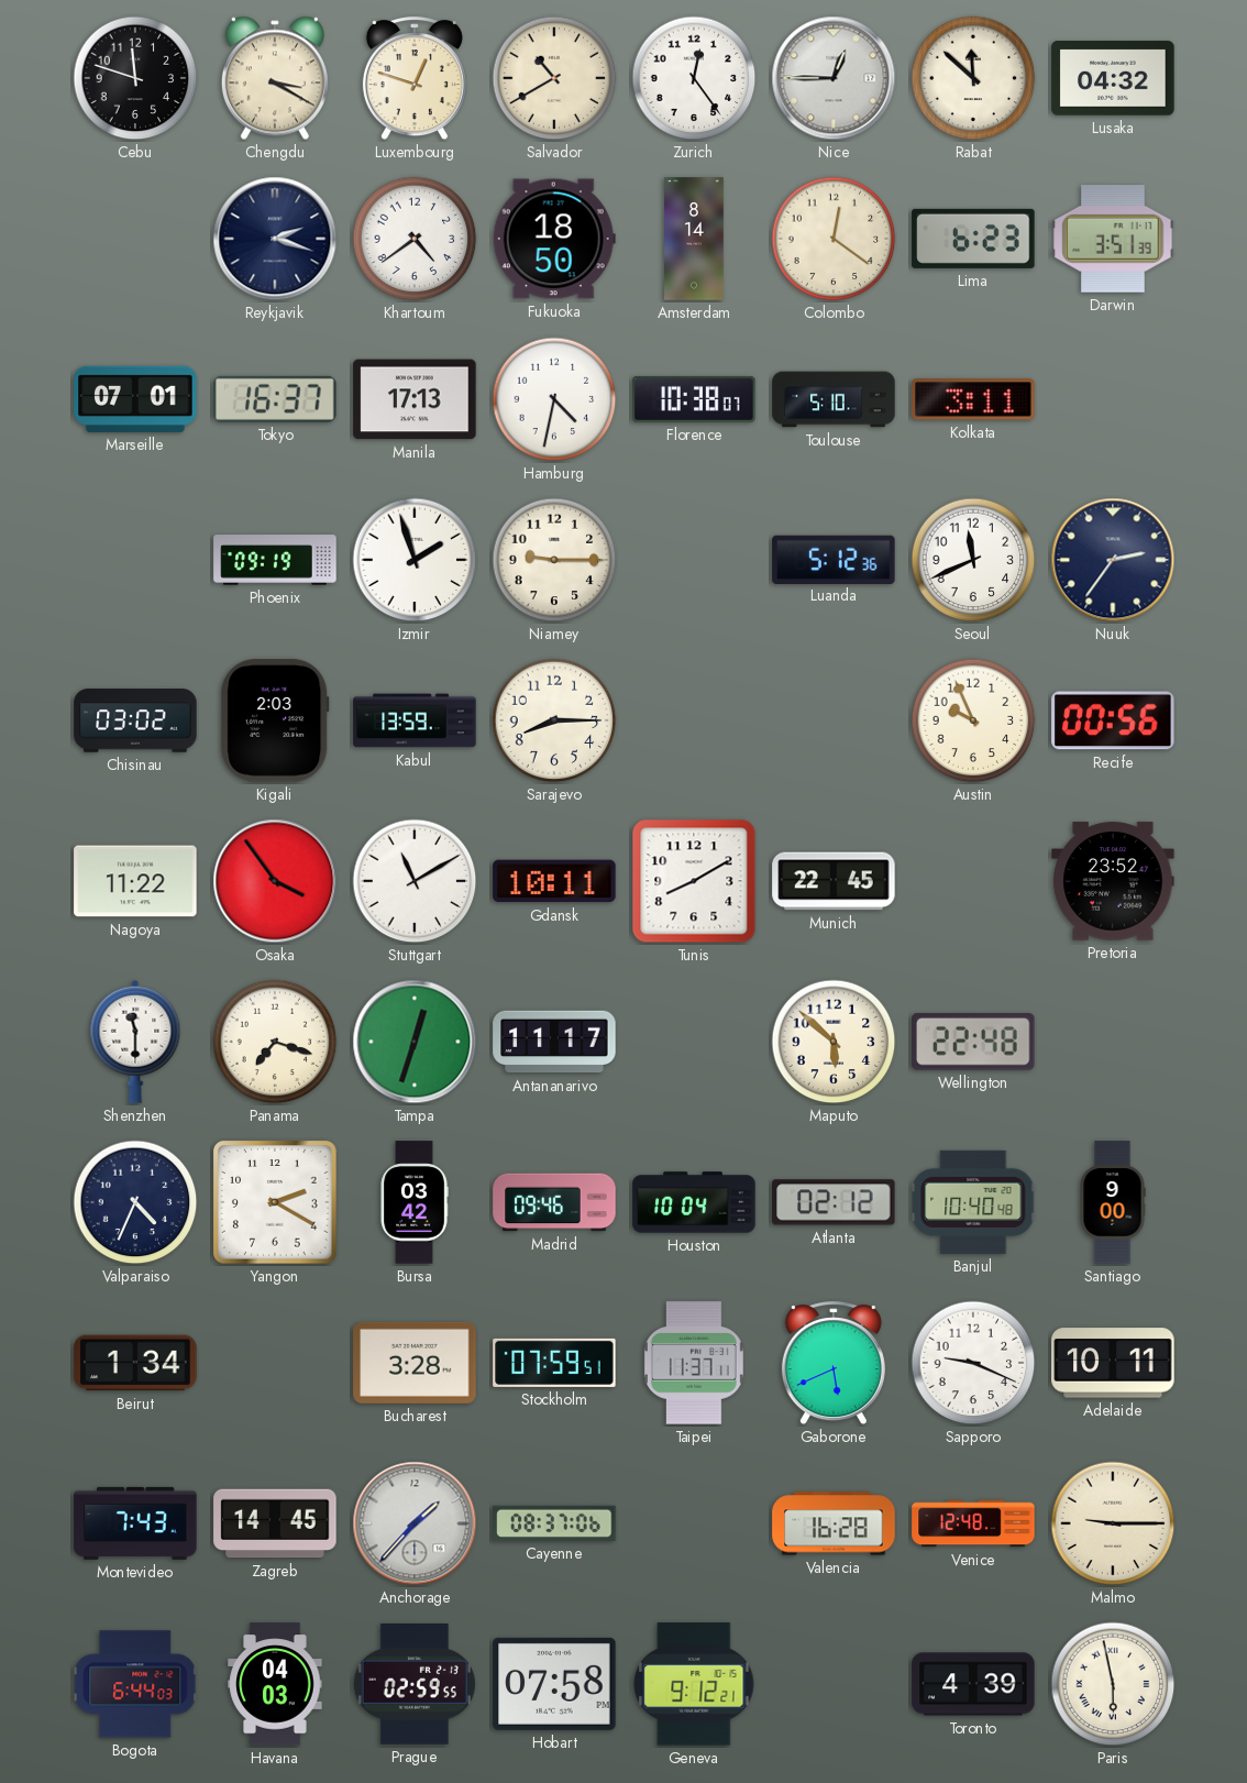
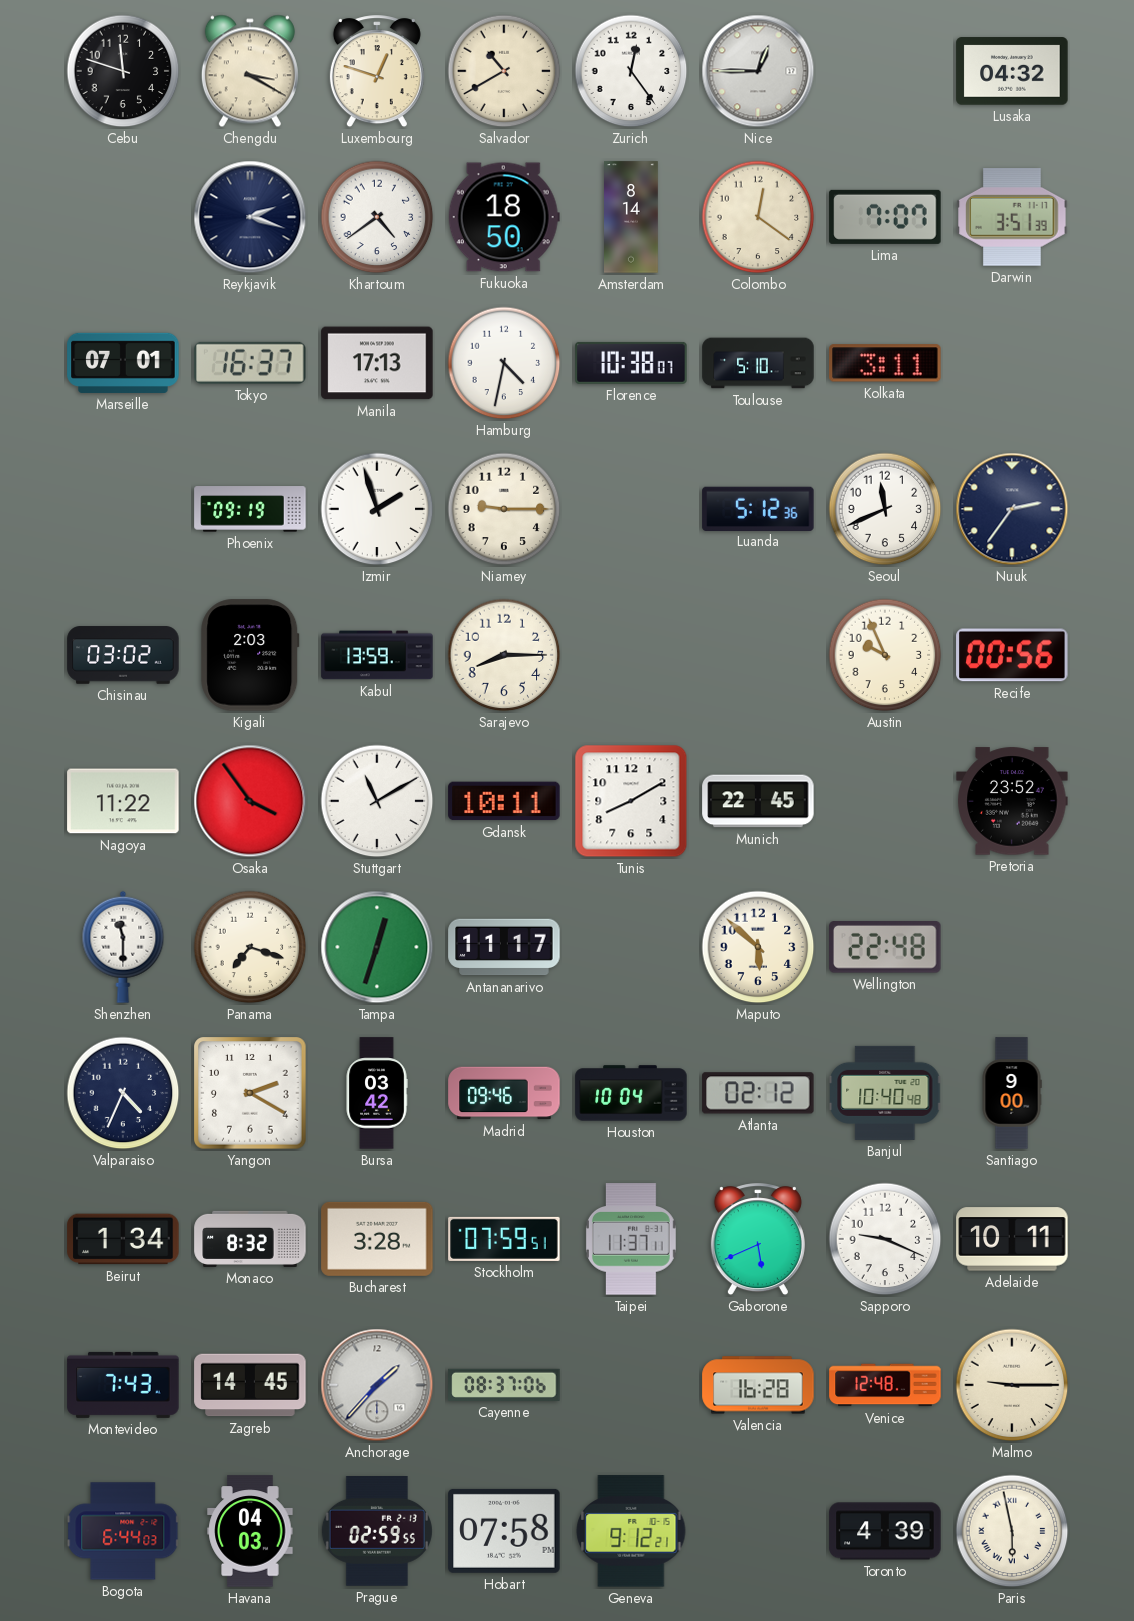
Rabat: 11:52 -> none (973, 78)
Lima: 6:23 -> 7:07 (885, 217)
Monaco: none -> 8:32 (250, 1239)
